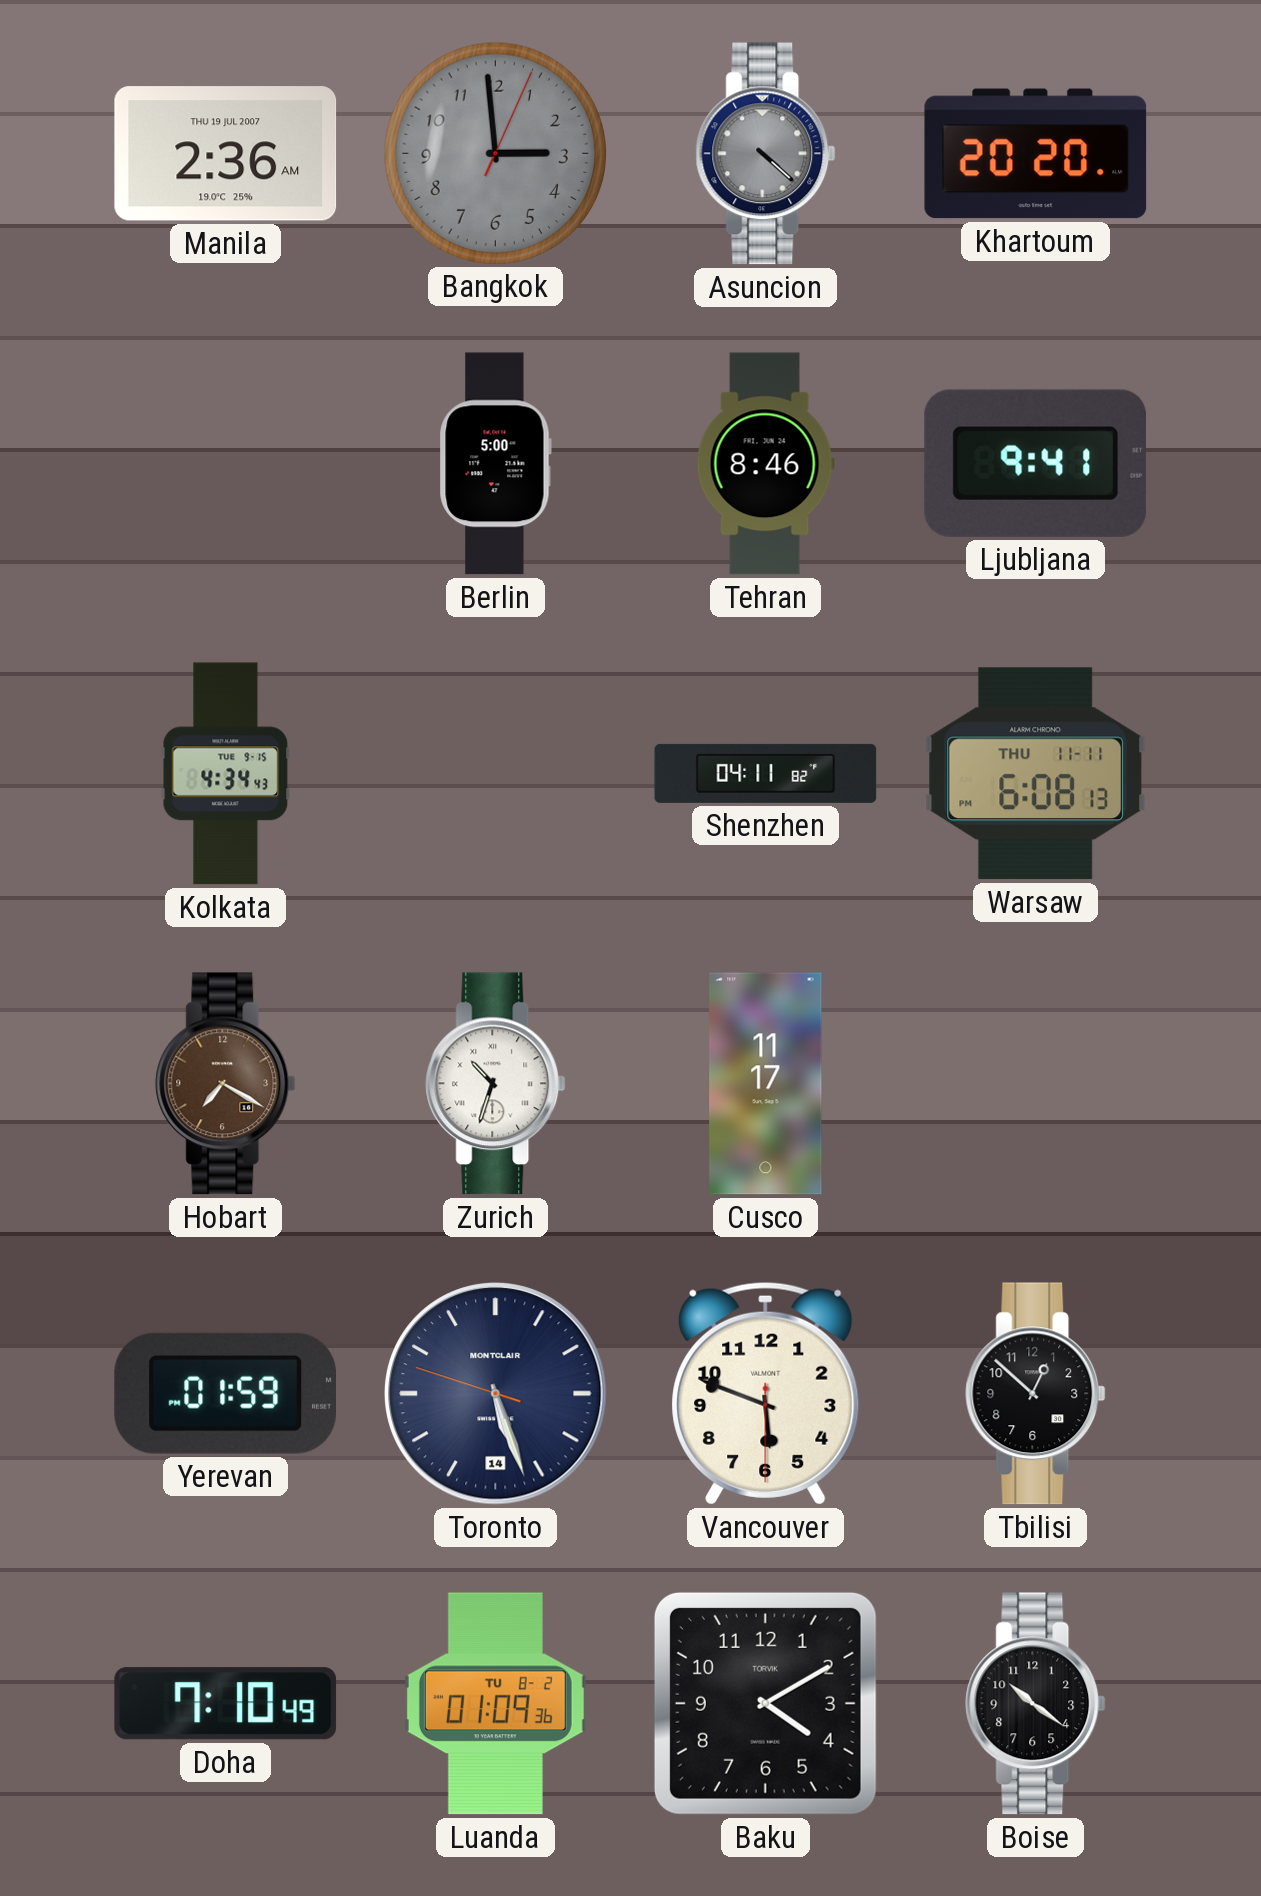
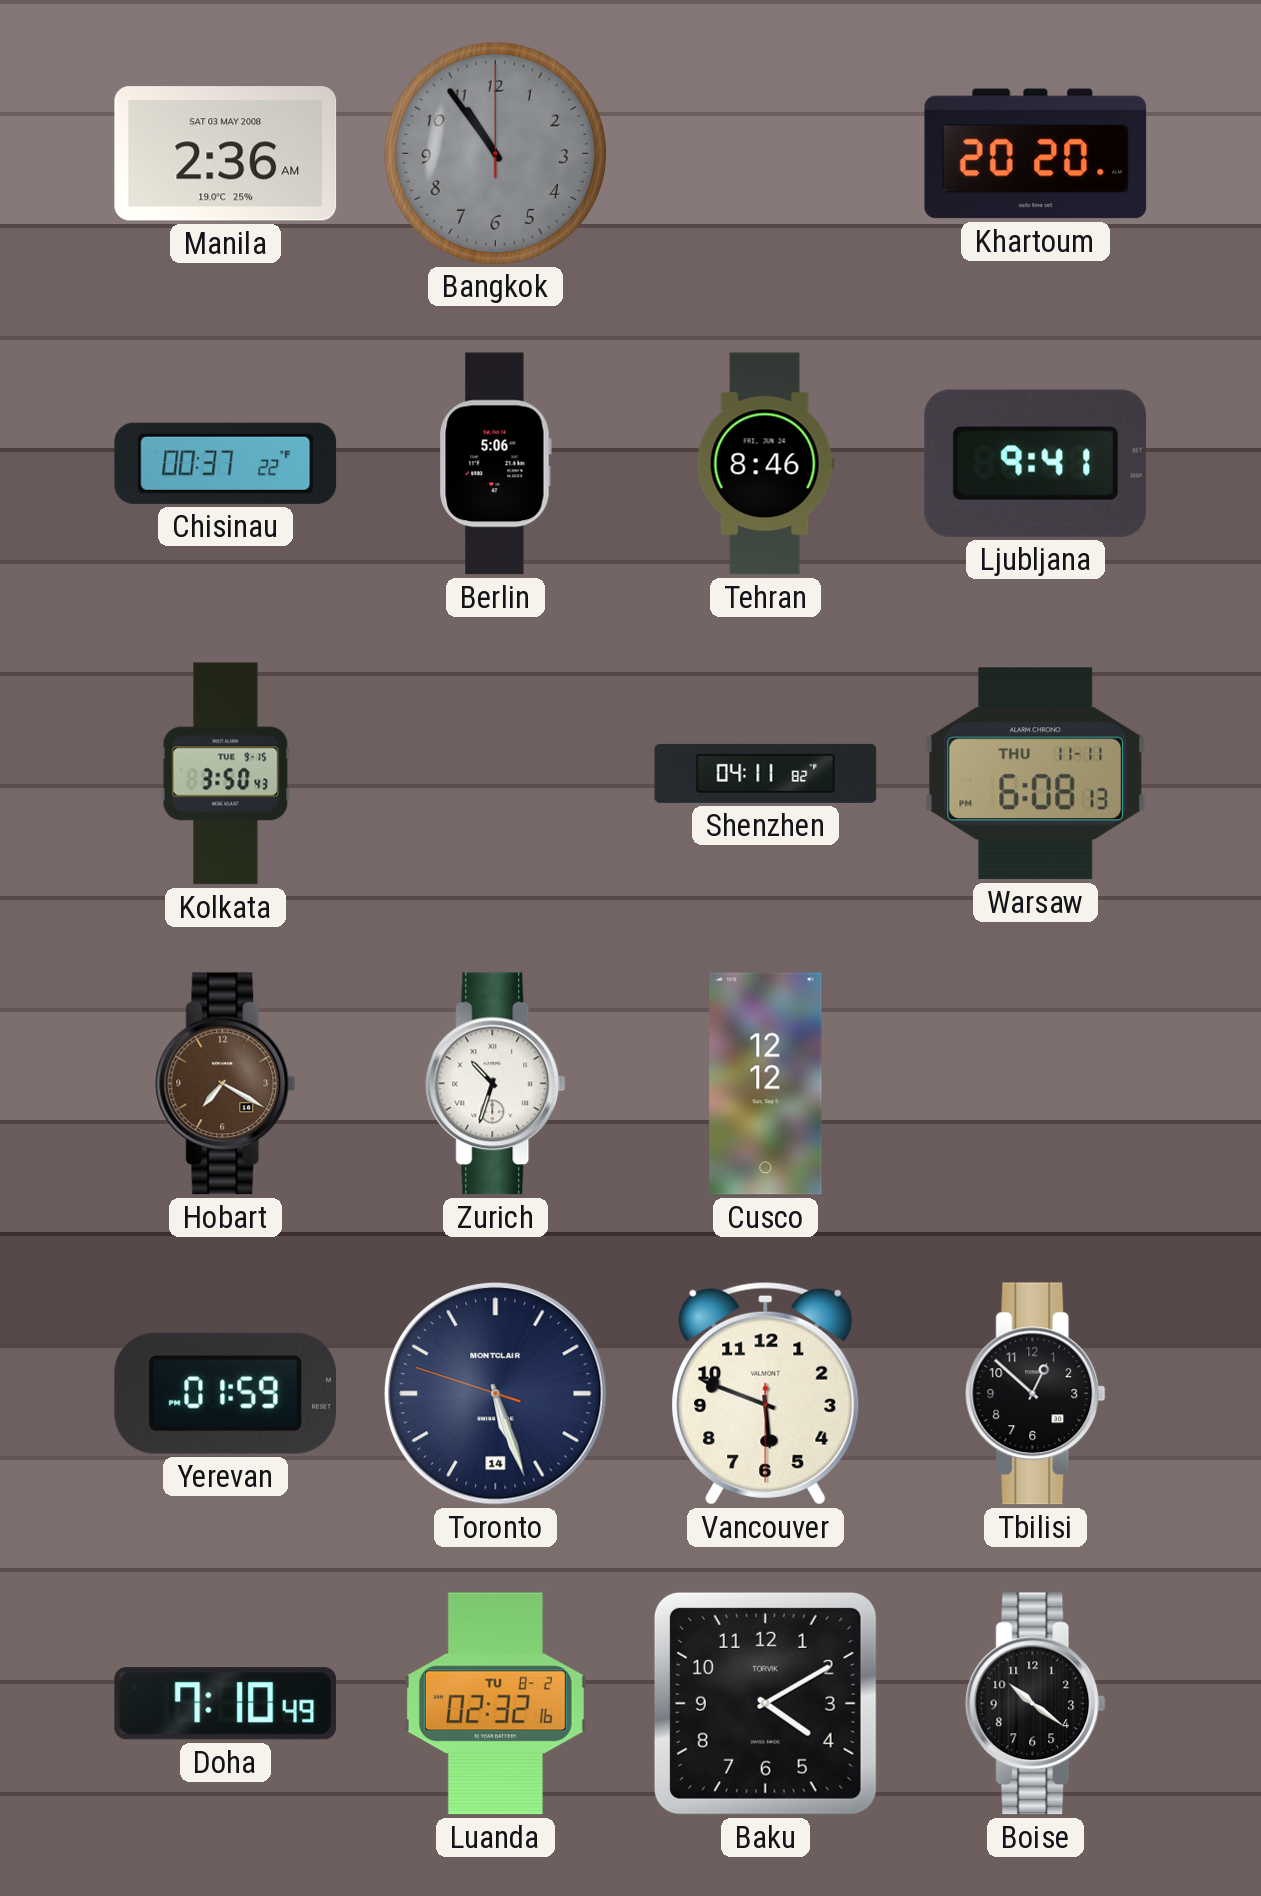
Manila date: THU 19 JUL 2007 -> SAT 03 MAY 2008 (226, 154)
Bangkok: 2:59 -> 10:54 (495, 153)
Asuncion: 4:22 -> none (766, 154)
Chisinau: none -> 00:37 (226, 463)
Berlin: 5:00 -> 5:06 (495, 464)
Kolkata: 4:34 -> 3:50 (226, 774)
Cusco: 11:17 -> 12:12 (766, 1084)
Luanda: 01:09 -> 02:32 (495, 1704)
